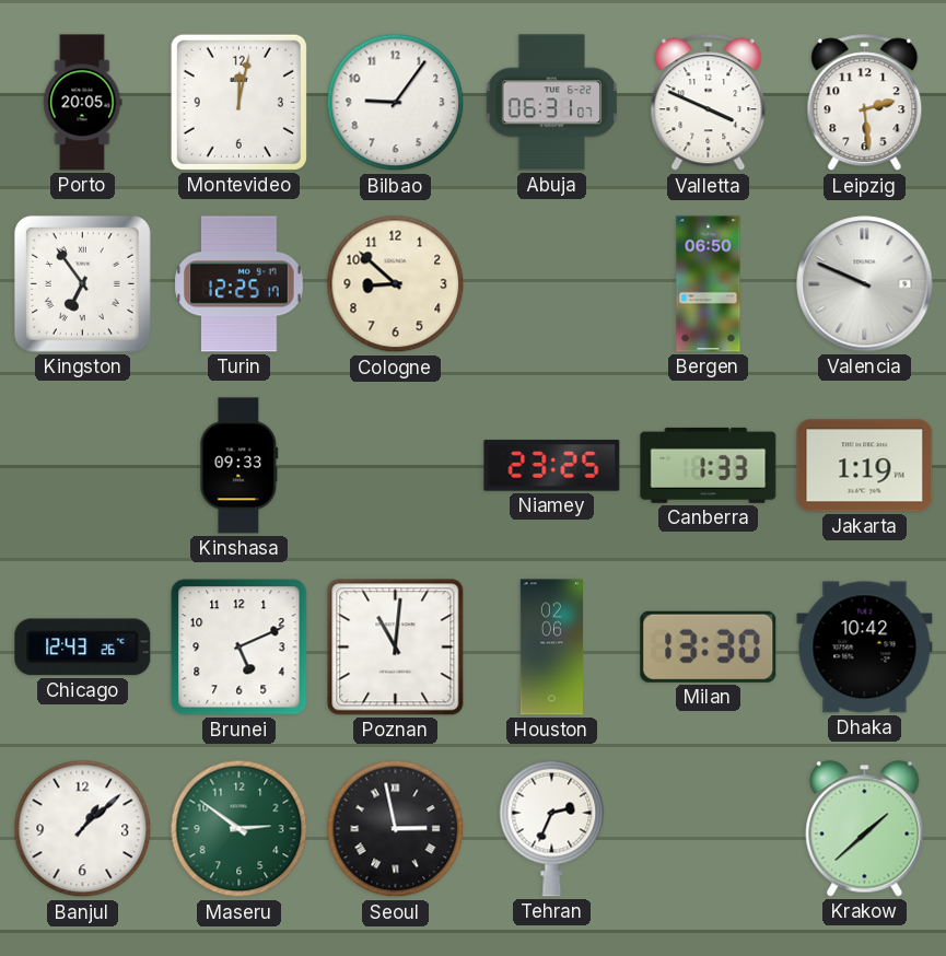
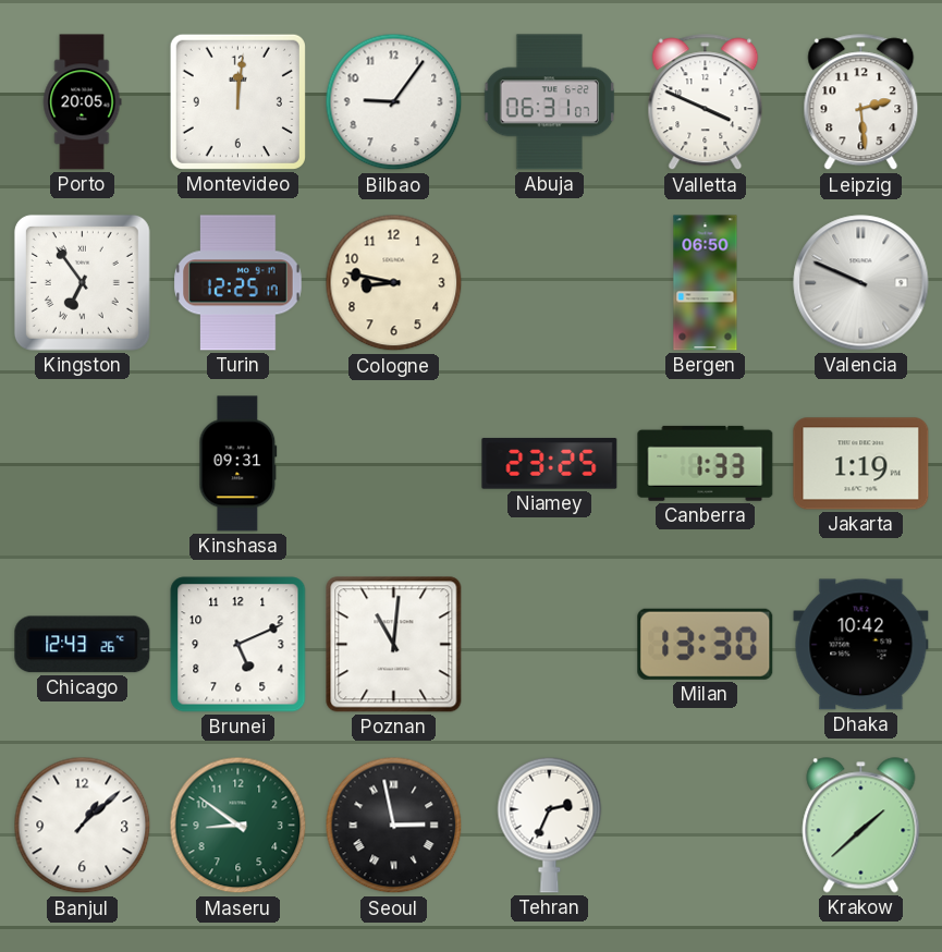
Montevideo: 12:02 -> 12:01 (237, 101)
Cologne: 8:52 -> 8:47 (394, 283)
Kinshasa: 09:33 -> 09:31 (238, 464)
Houston: 02:06 -> none (552, 648)
Maseru: 2:51 -> 8:51 (238, 826)
